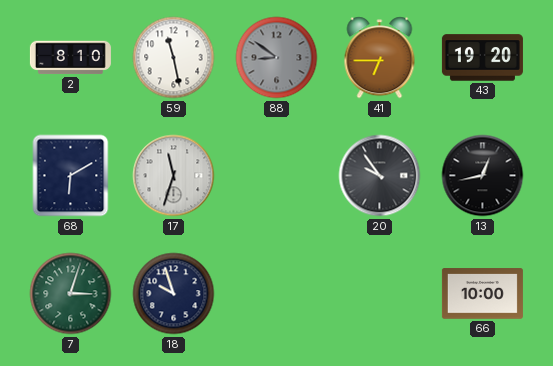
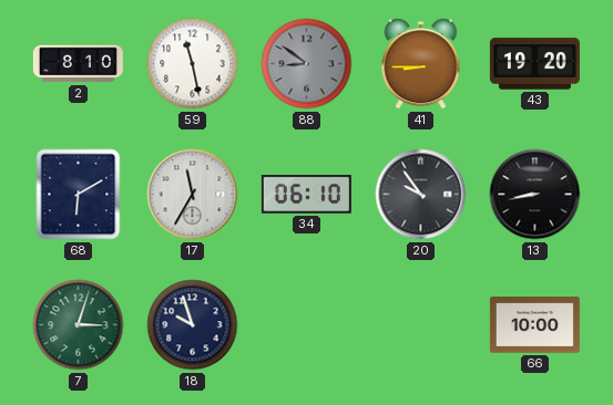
41: 6:45 -> 8:45 (421, 64)
17: 11:33 -> 11:35 (193, 195)
34: none -> 06:10 (306, 195)
13: 12:43 -> 8:43 (535, 195)
